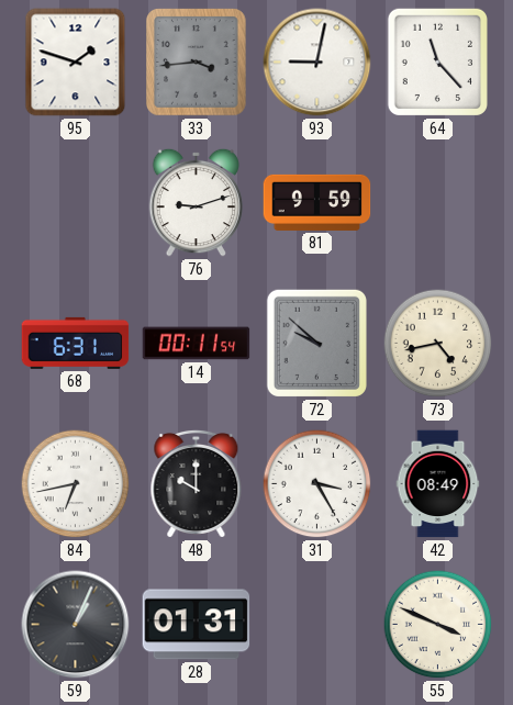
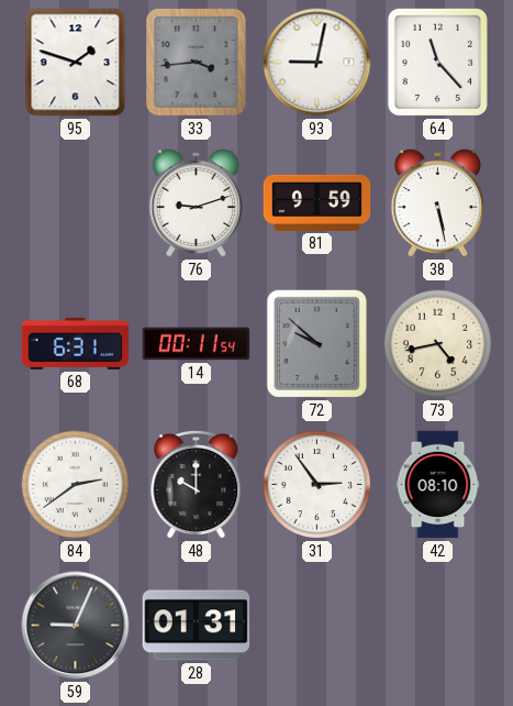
38: none -> 5:28 (438, 202)
84: 6:43 -> 2:39 (76, 485)
31: 3:25 -> 2:54 (317, 485)
42: 08:49 -> 08:10 (438, 485)
59: 1:04 -> 9:04 (76, 626)
55: 3:49 -> none (438, 625)
